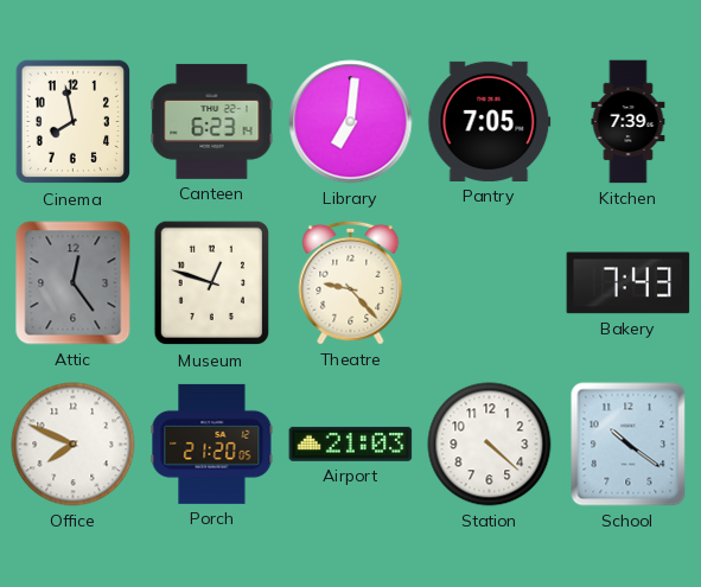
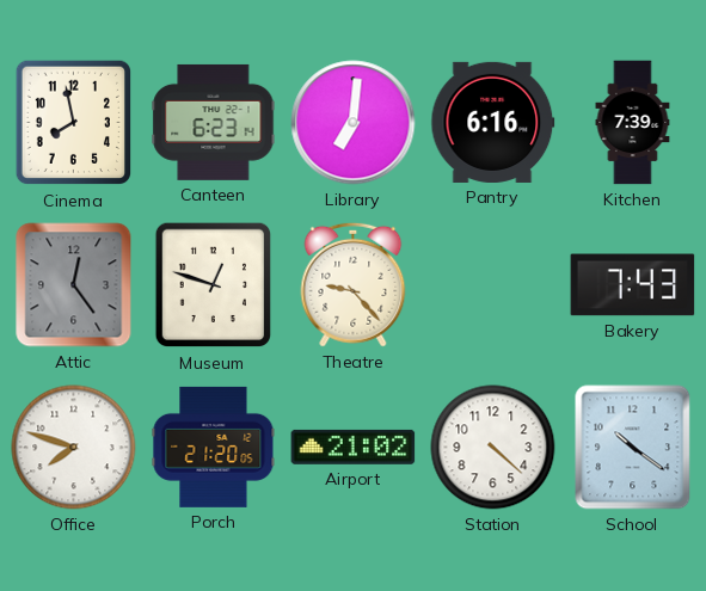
Pantry: 7:05 -> 6:16 (493, 122)
Office: 7:49 -> 7:48 (74, 448)
Airport: 21:03 -> 21:02 (354, 447)
